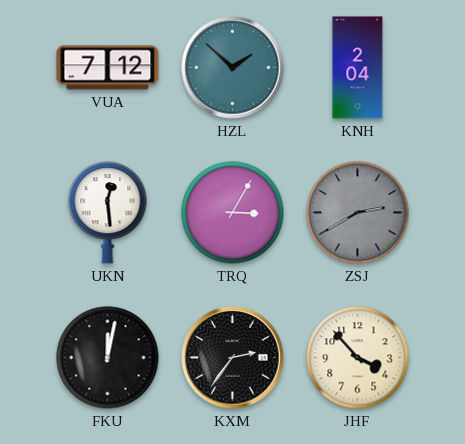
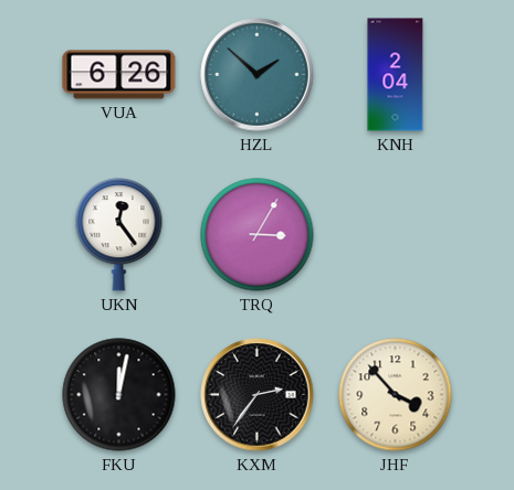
VUA: 7:12 -> 6:26 (119, 75)
UKN: 12:29 -> 12:24 (119, 235)
ZSJ: 2:40 -> none (358, 213)
